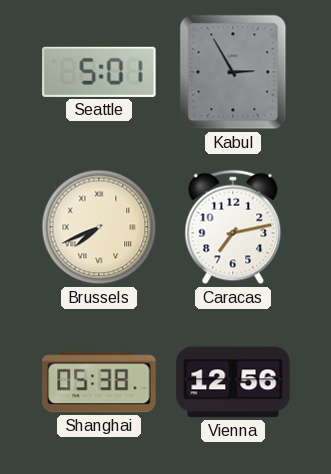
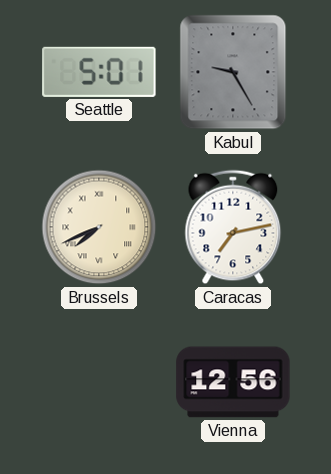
Kabul: 2:55 -> 9:25 (233, 72)
Shanghai: 05:38 -> none (99, 382)
